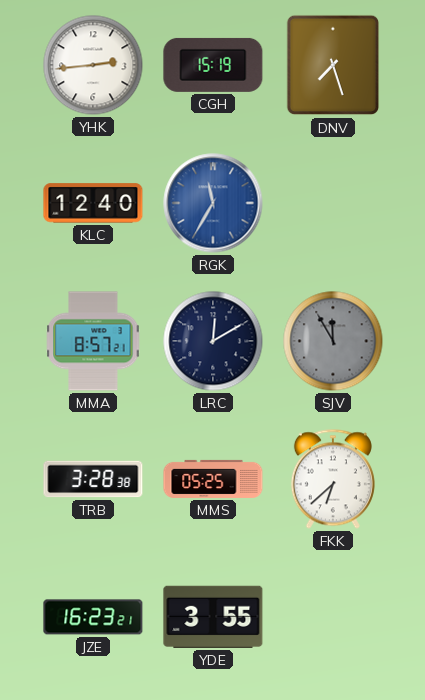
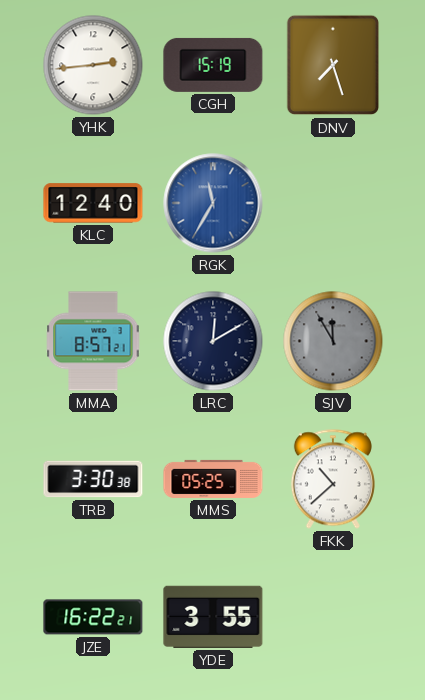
TRB: 3:28 -> 3:30 (93, 479)
FKK: 6:38 -> 10:38 (333, 479)
JZE: 16:23 -> 16:22 (93, 617)
